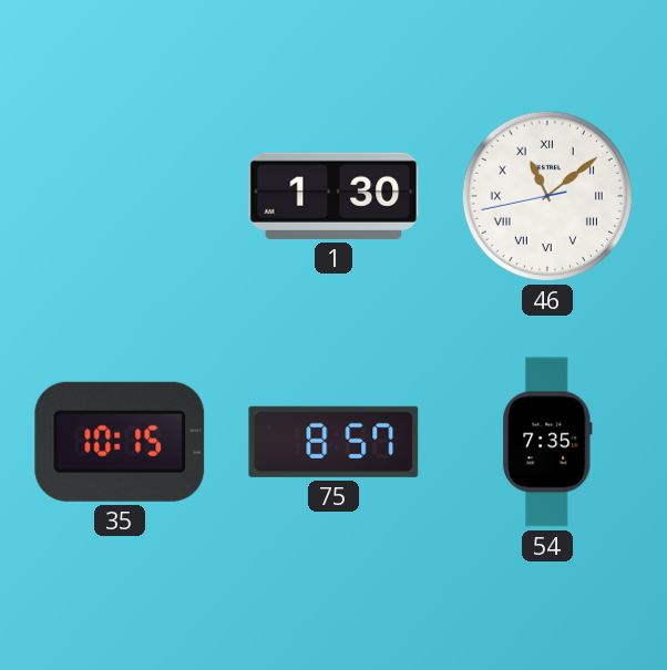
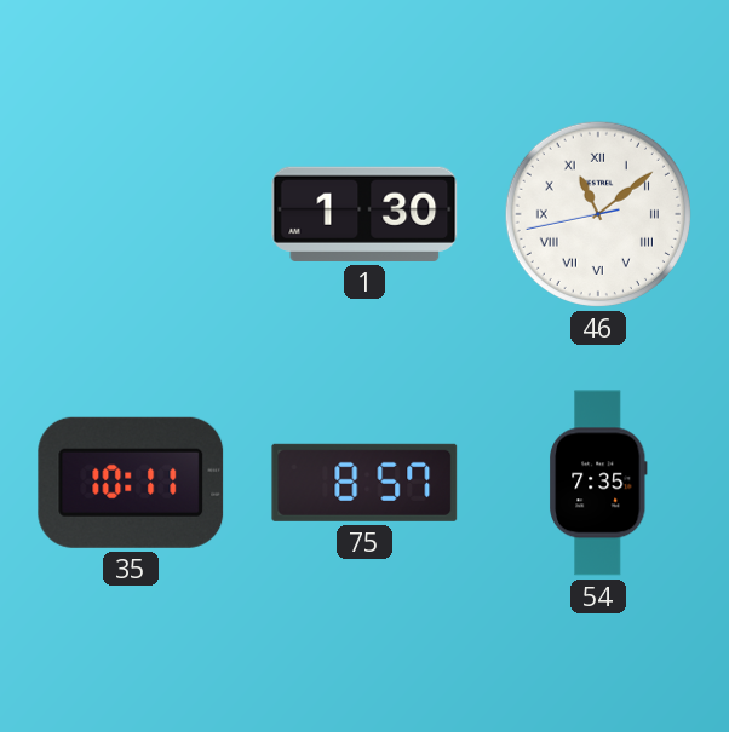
35: 10:15 -> 10:11 (131, 483)
